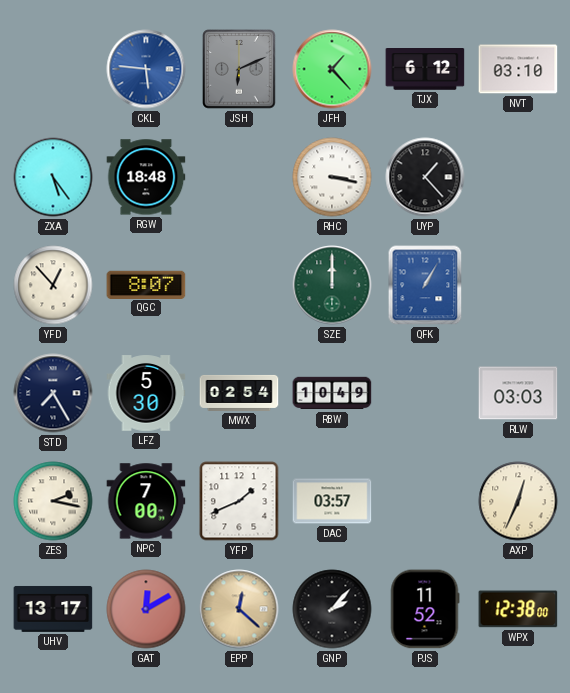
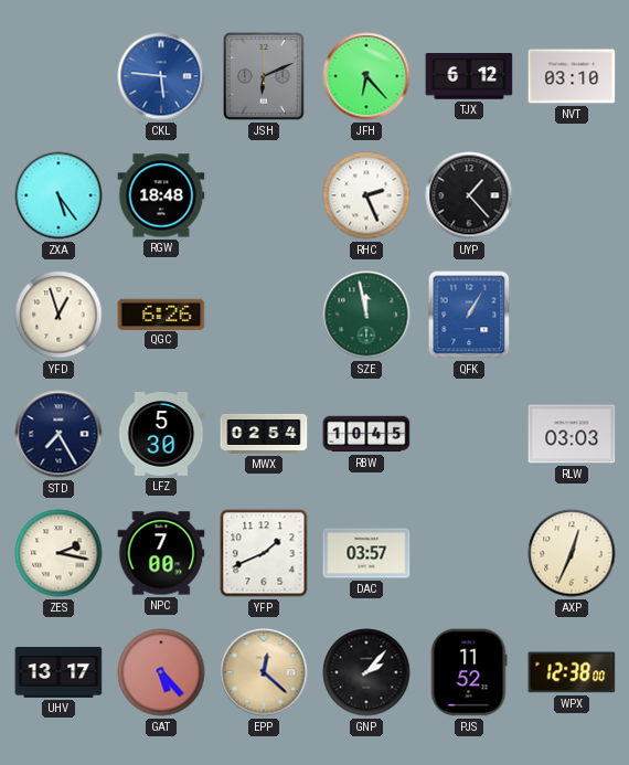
JFH: 1:23 -> 6:23 (366, 76)
RHC: 3:17 -> 2:26 (366, 195)
YFD: 12:53 -> 12:57 (58, 315)
QGC: 8:07 -> 6:26 (161, 314)
SZE: 12:00 -> 11:58 (366, 315)
RBW: 10:49 -> 10:45 (366, 434)
GAT: 12:10 -> 5:23 (161, 672)
